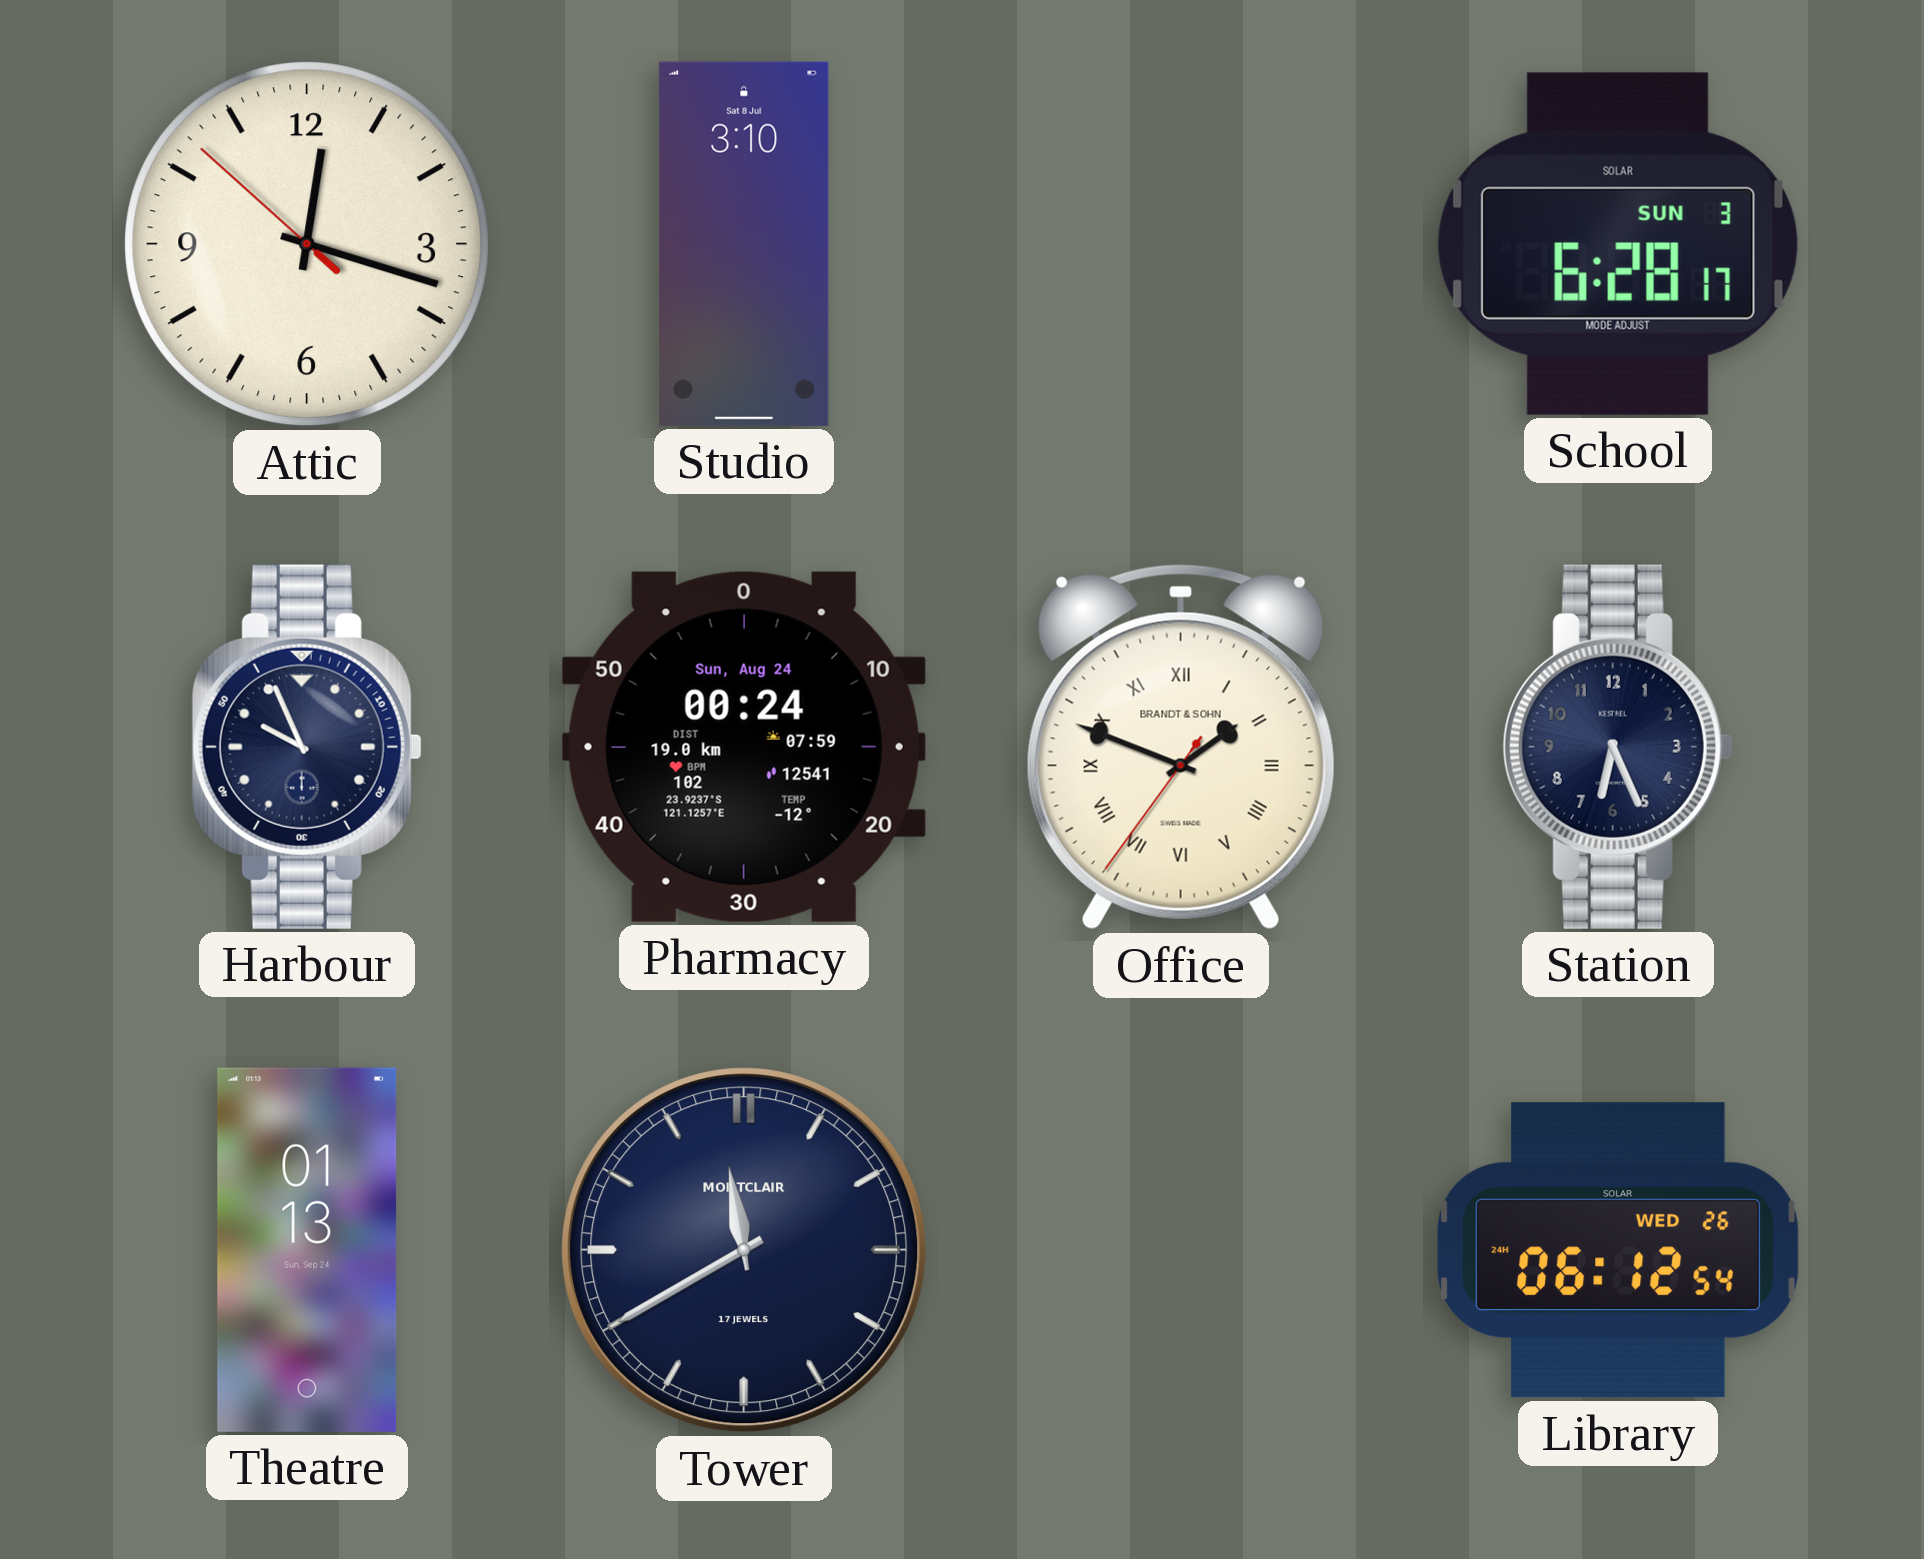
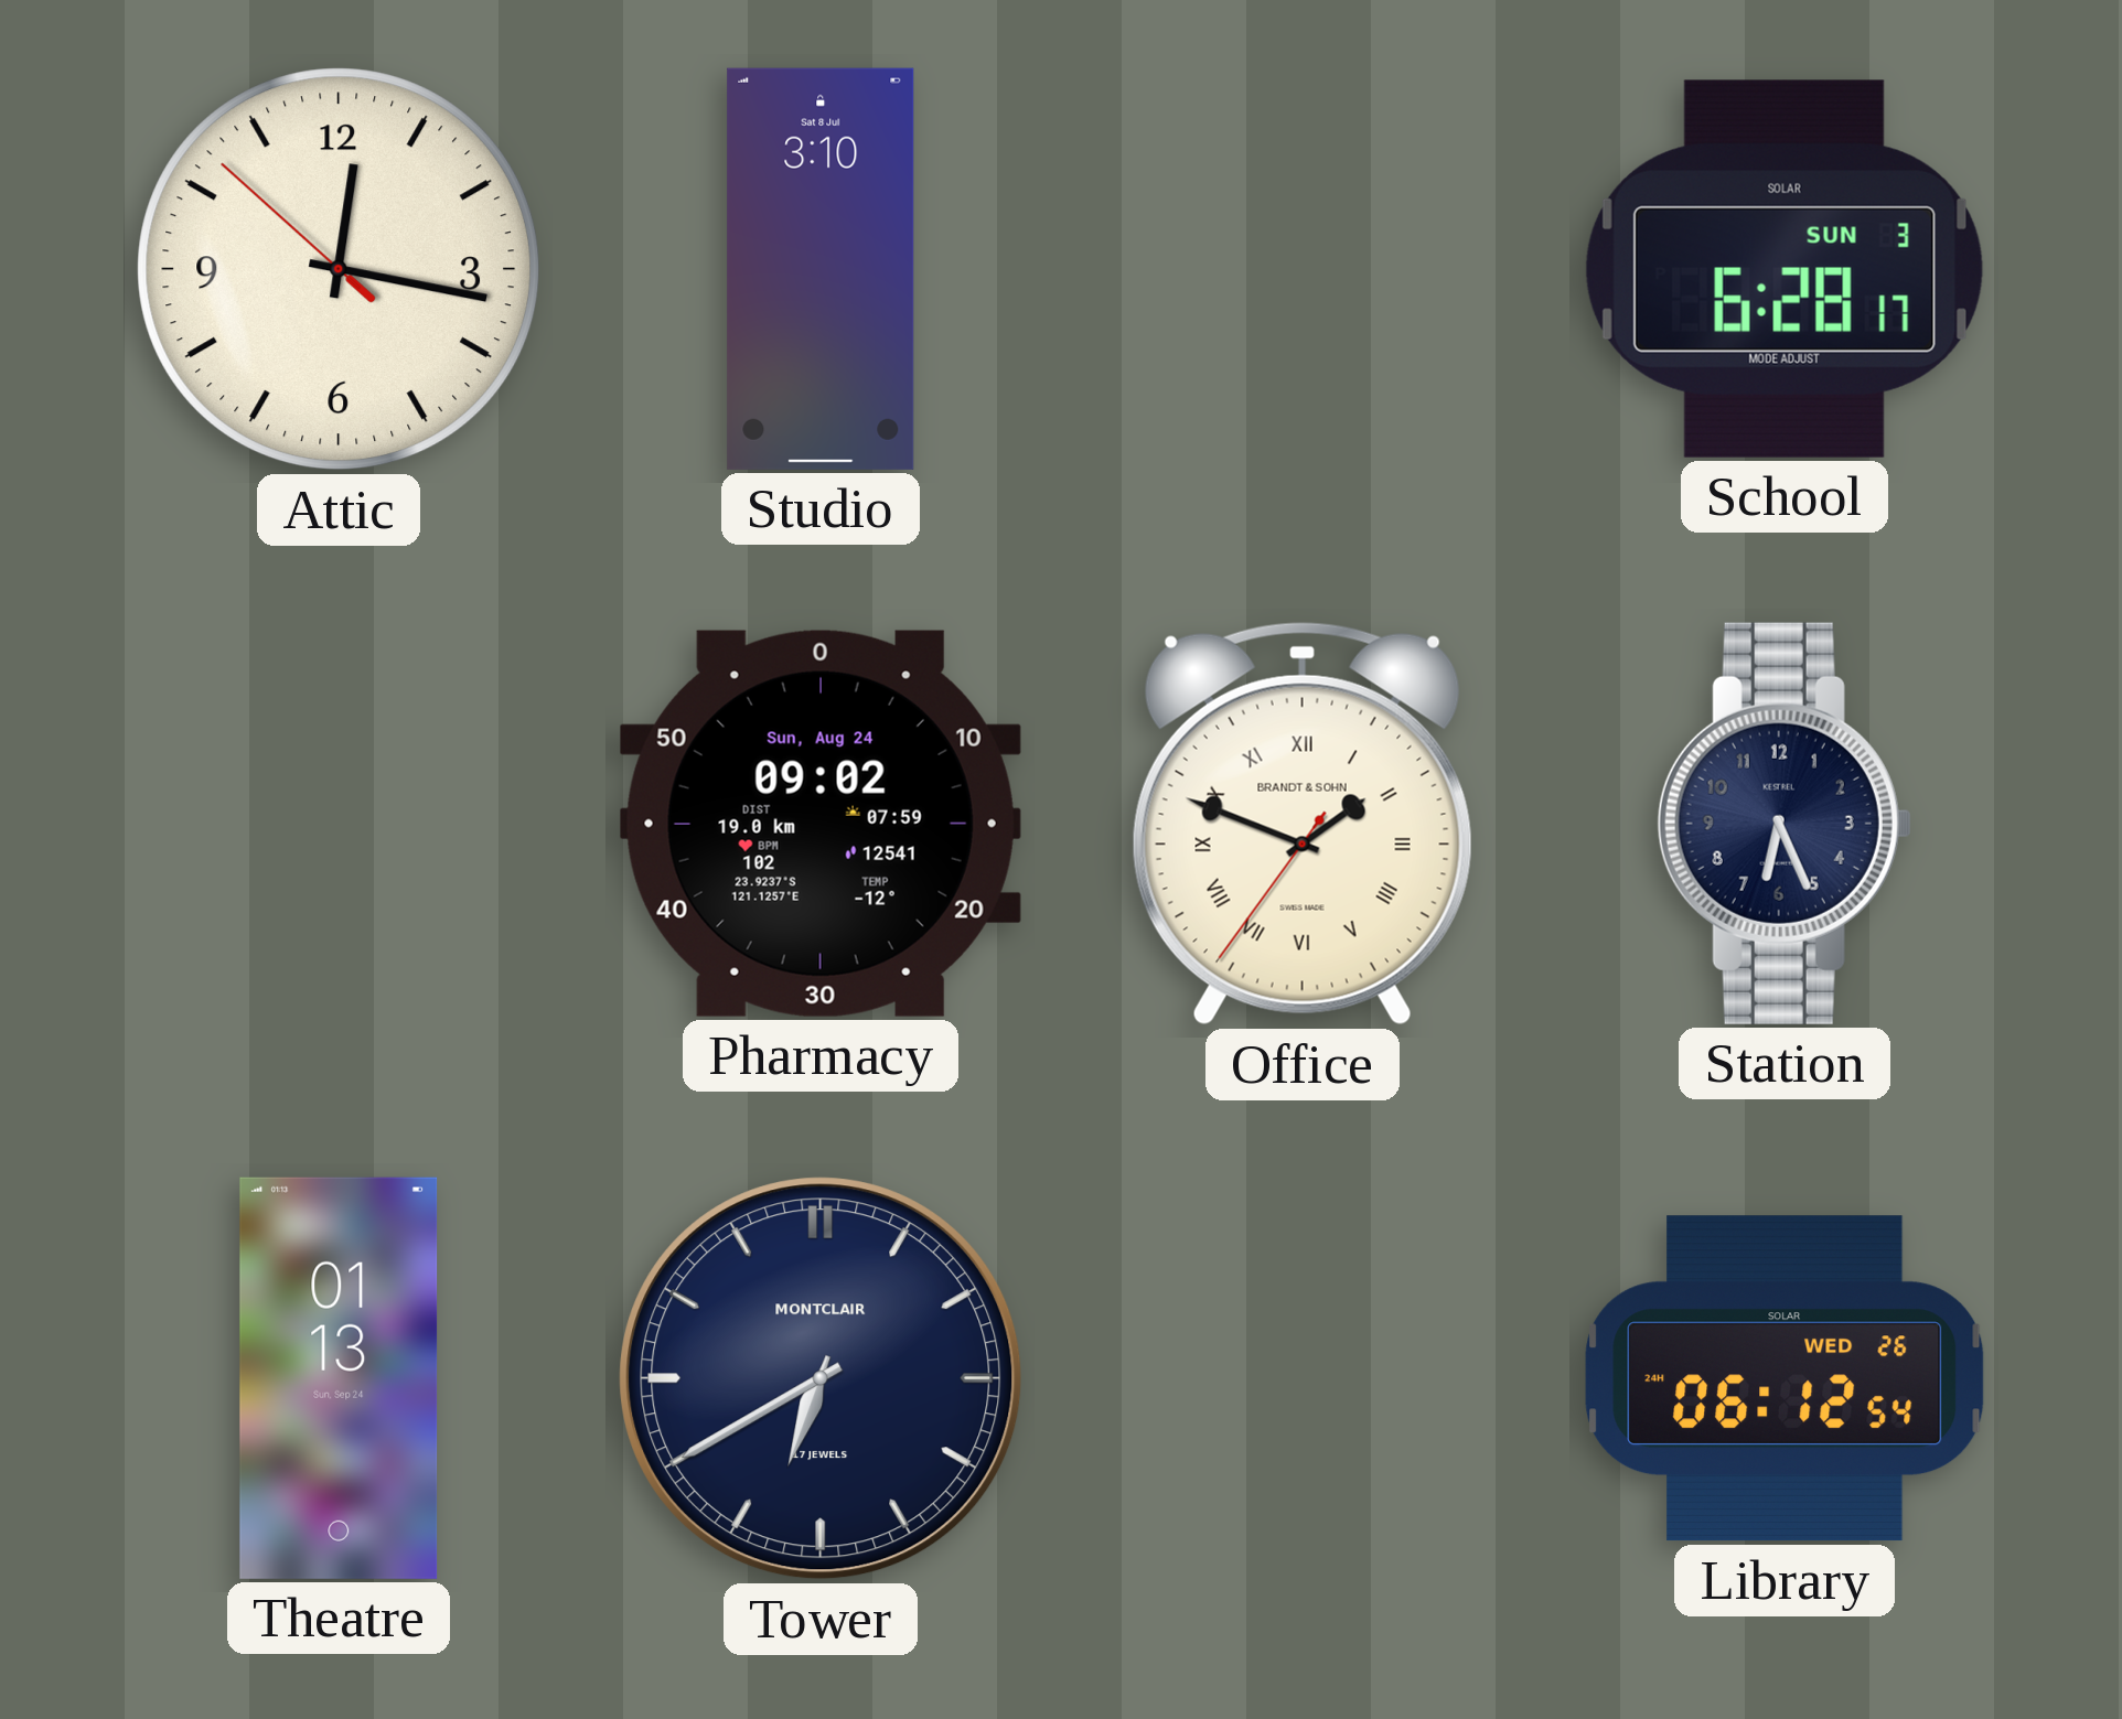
Attic: 12:17 -> 12:16 (339, 269)
Harbour: 9:56 -> none (307, 747)
Pharmacy: 00:24 -> 09:02 (821, 824)
Tower: 11:40 -> 6:40 (821, 1378)
